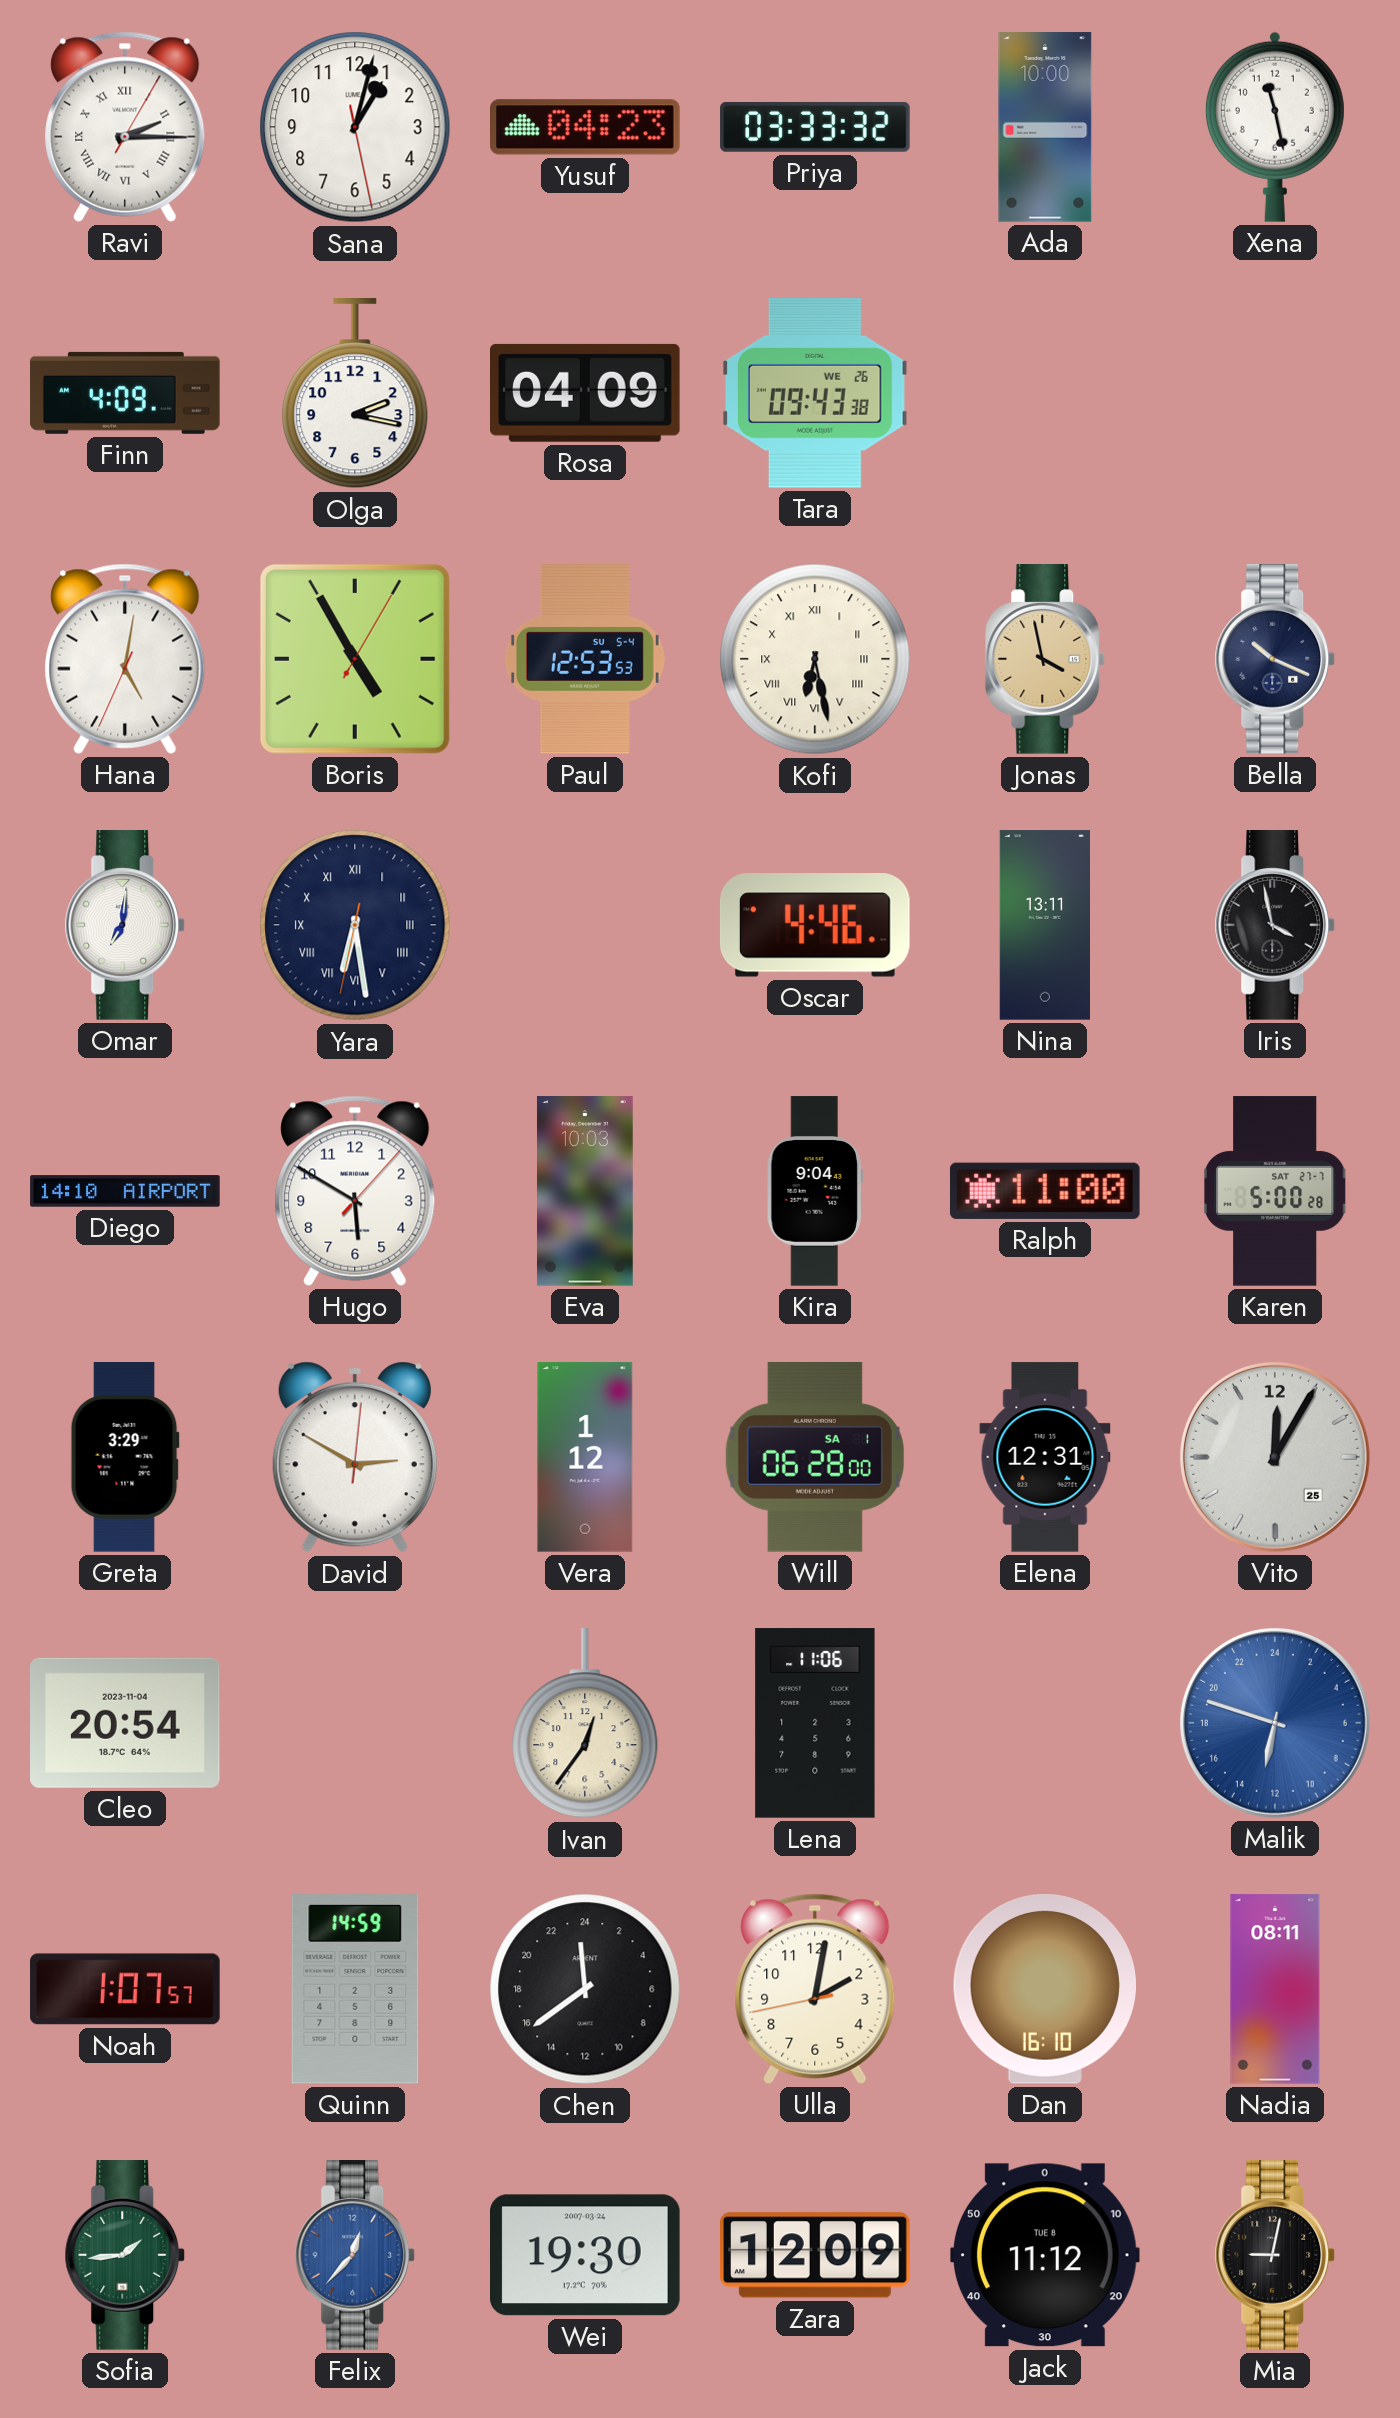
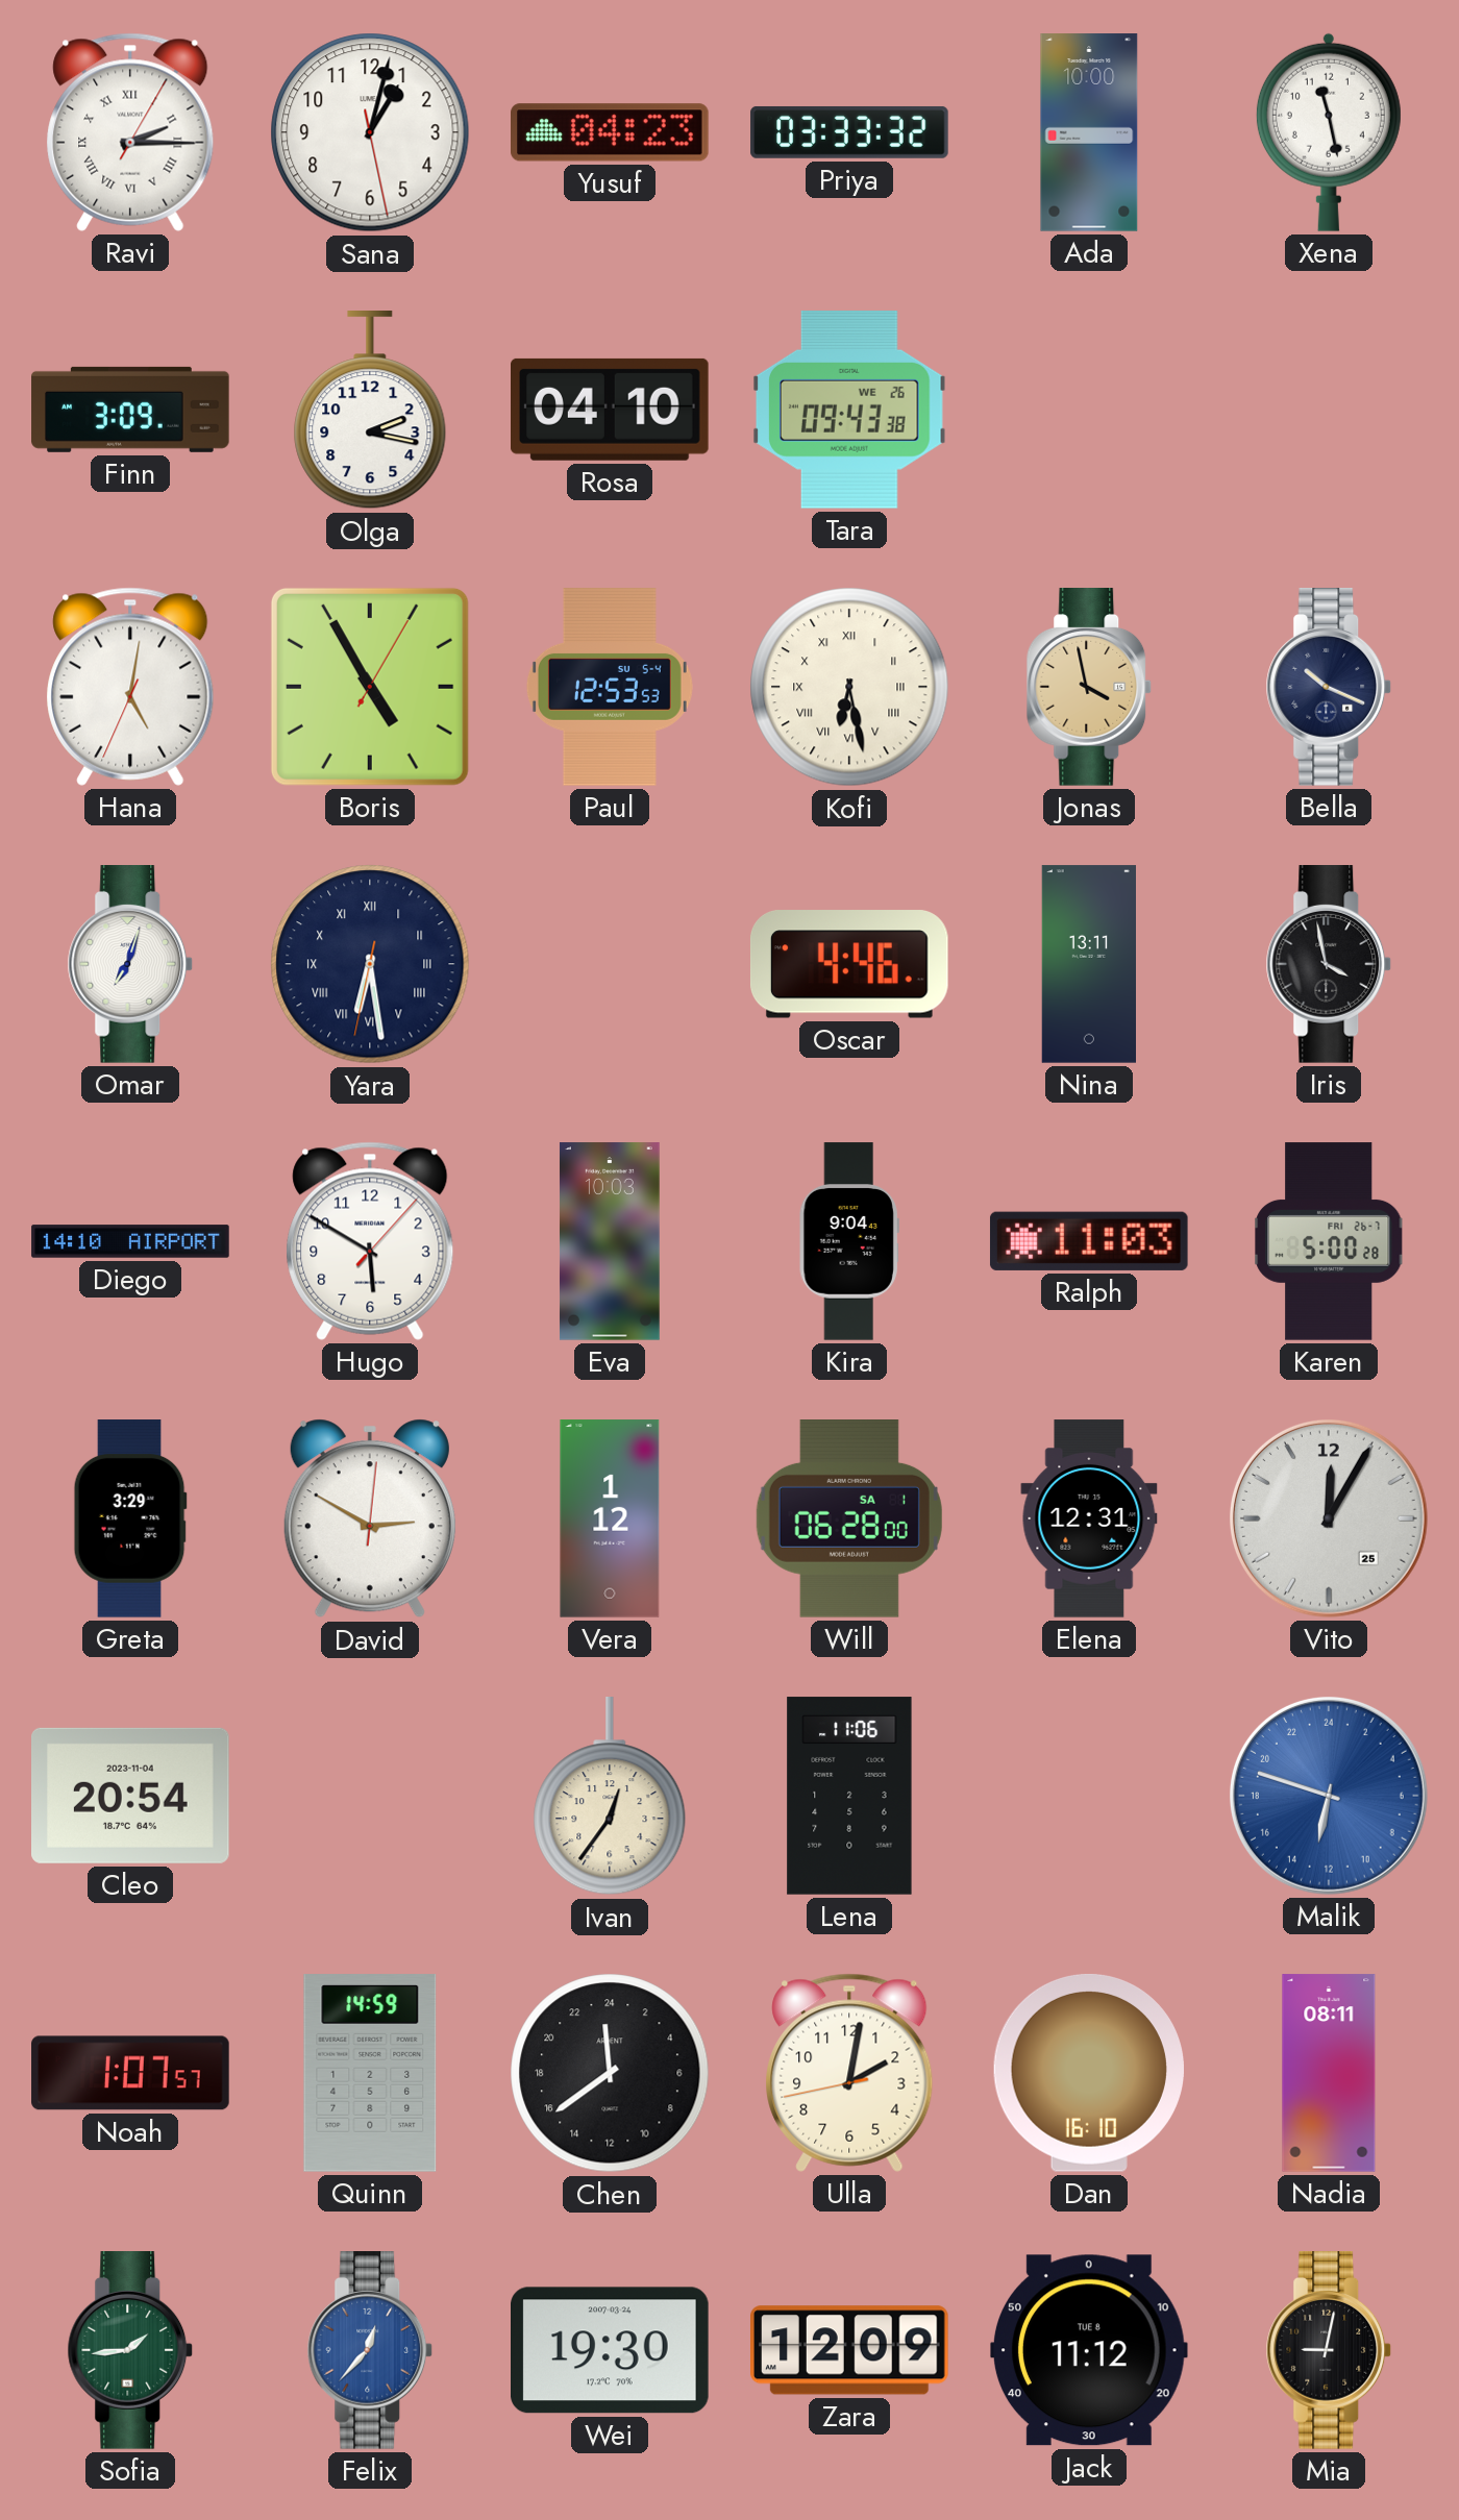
Finn: 4:09 -> 3:09 (130, 410)
Rosa: 04:09 -> 04:10 (611, 410)
Omar: 7:01 -> 7:03 (130, 964)
Ralph: 11:00 -> 11:03 (1089, 1241)
Karen date: SAT 27-7 -> FRI 26-7 (1330, 1241)
